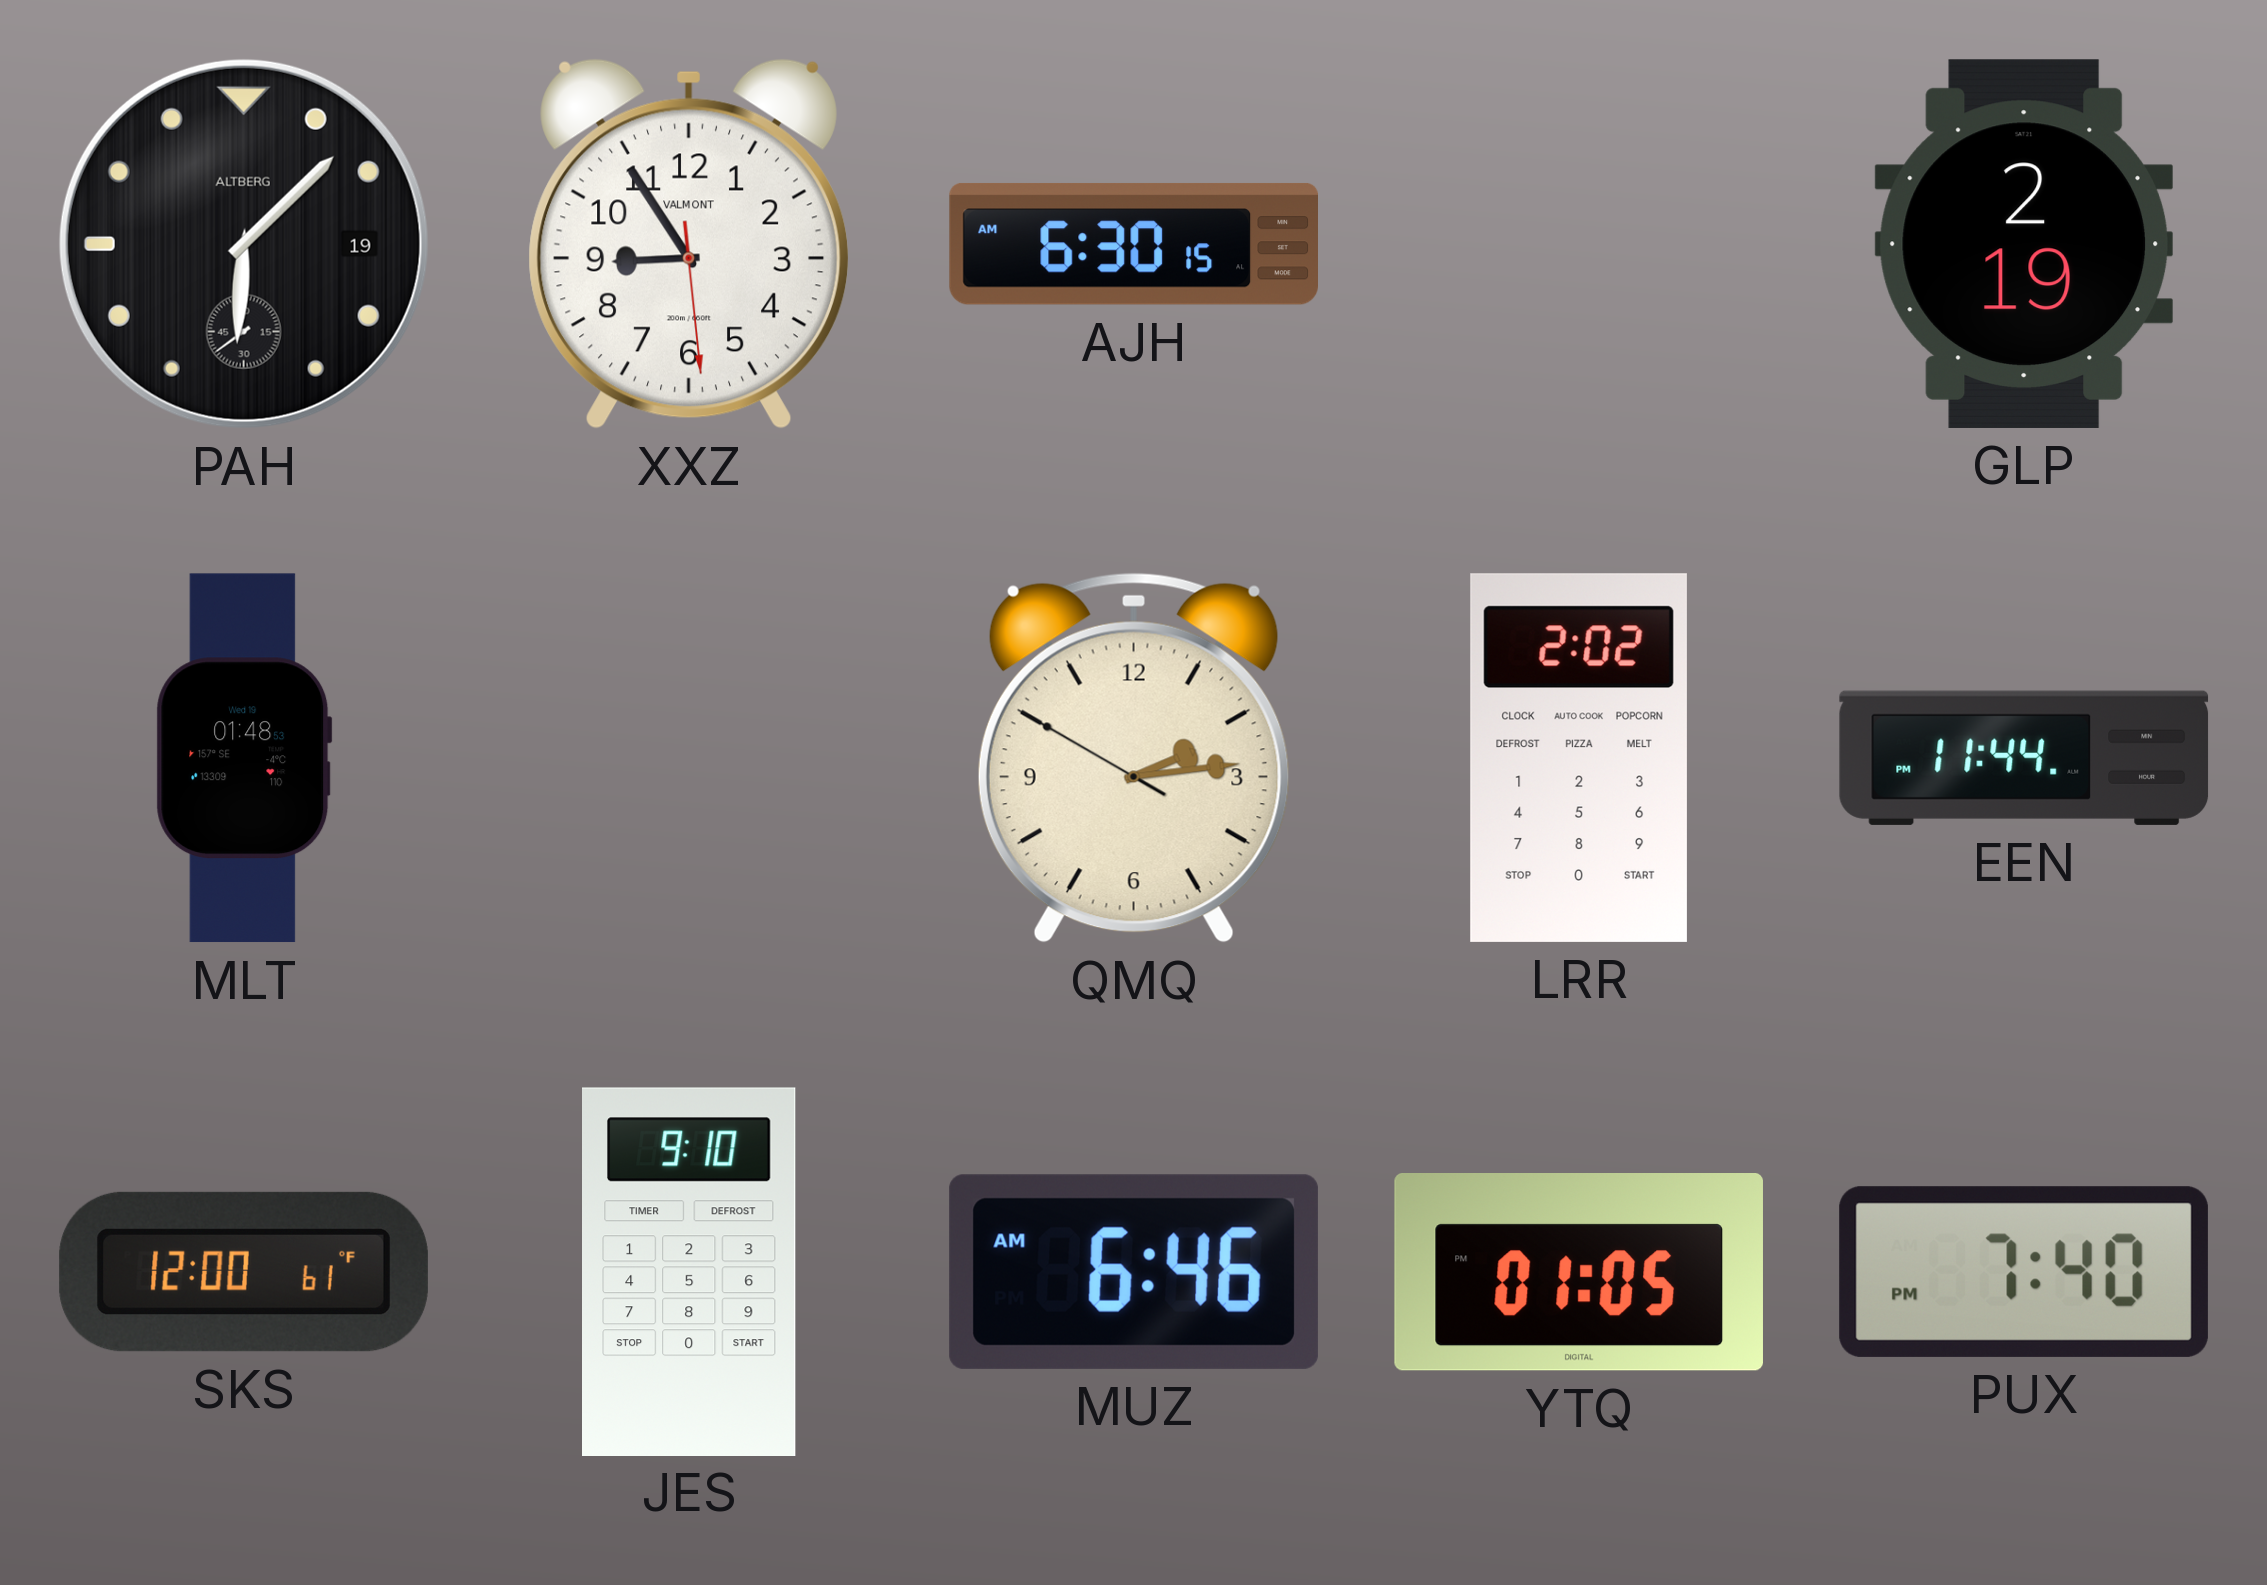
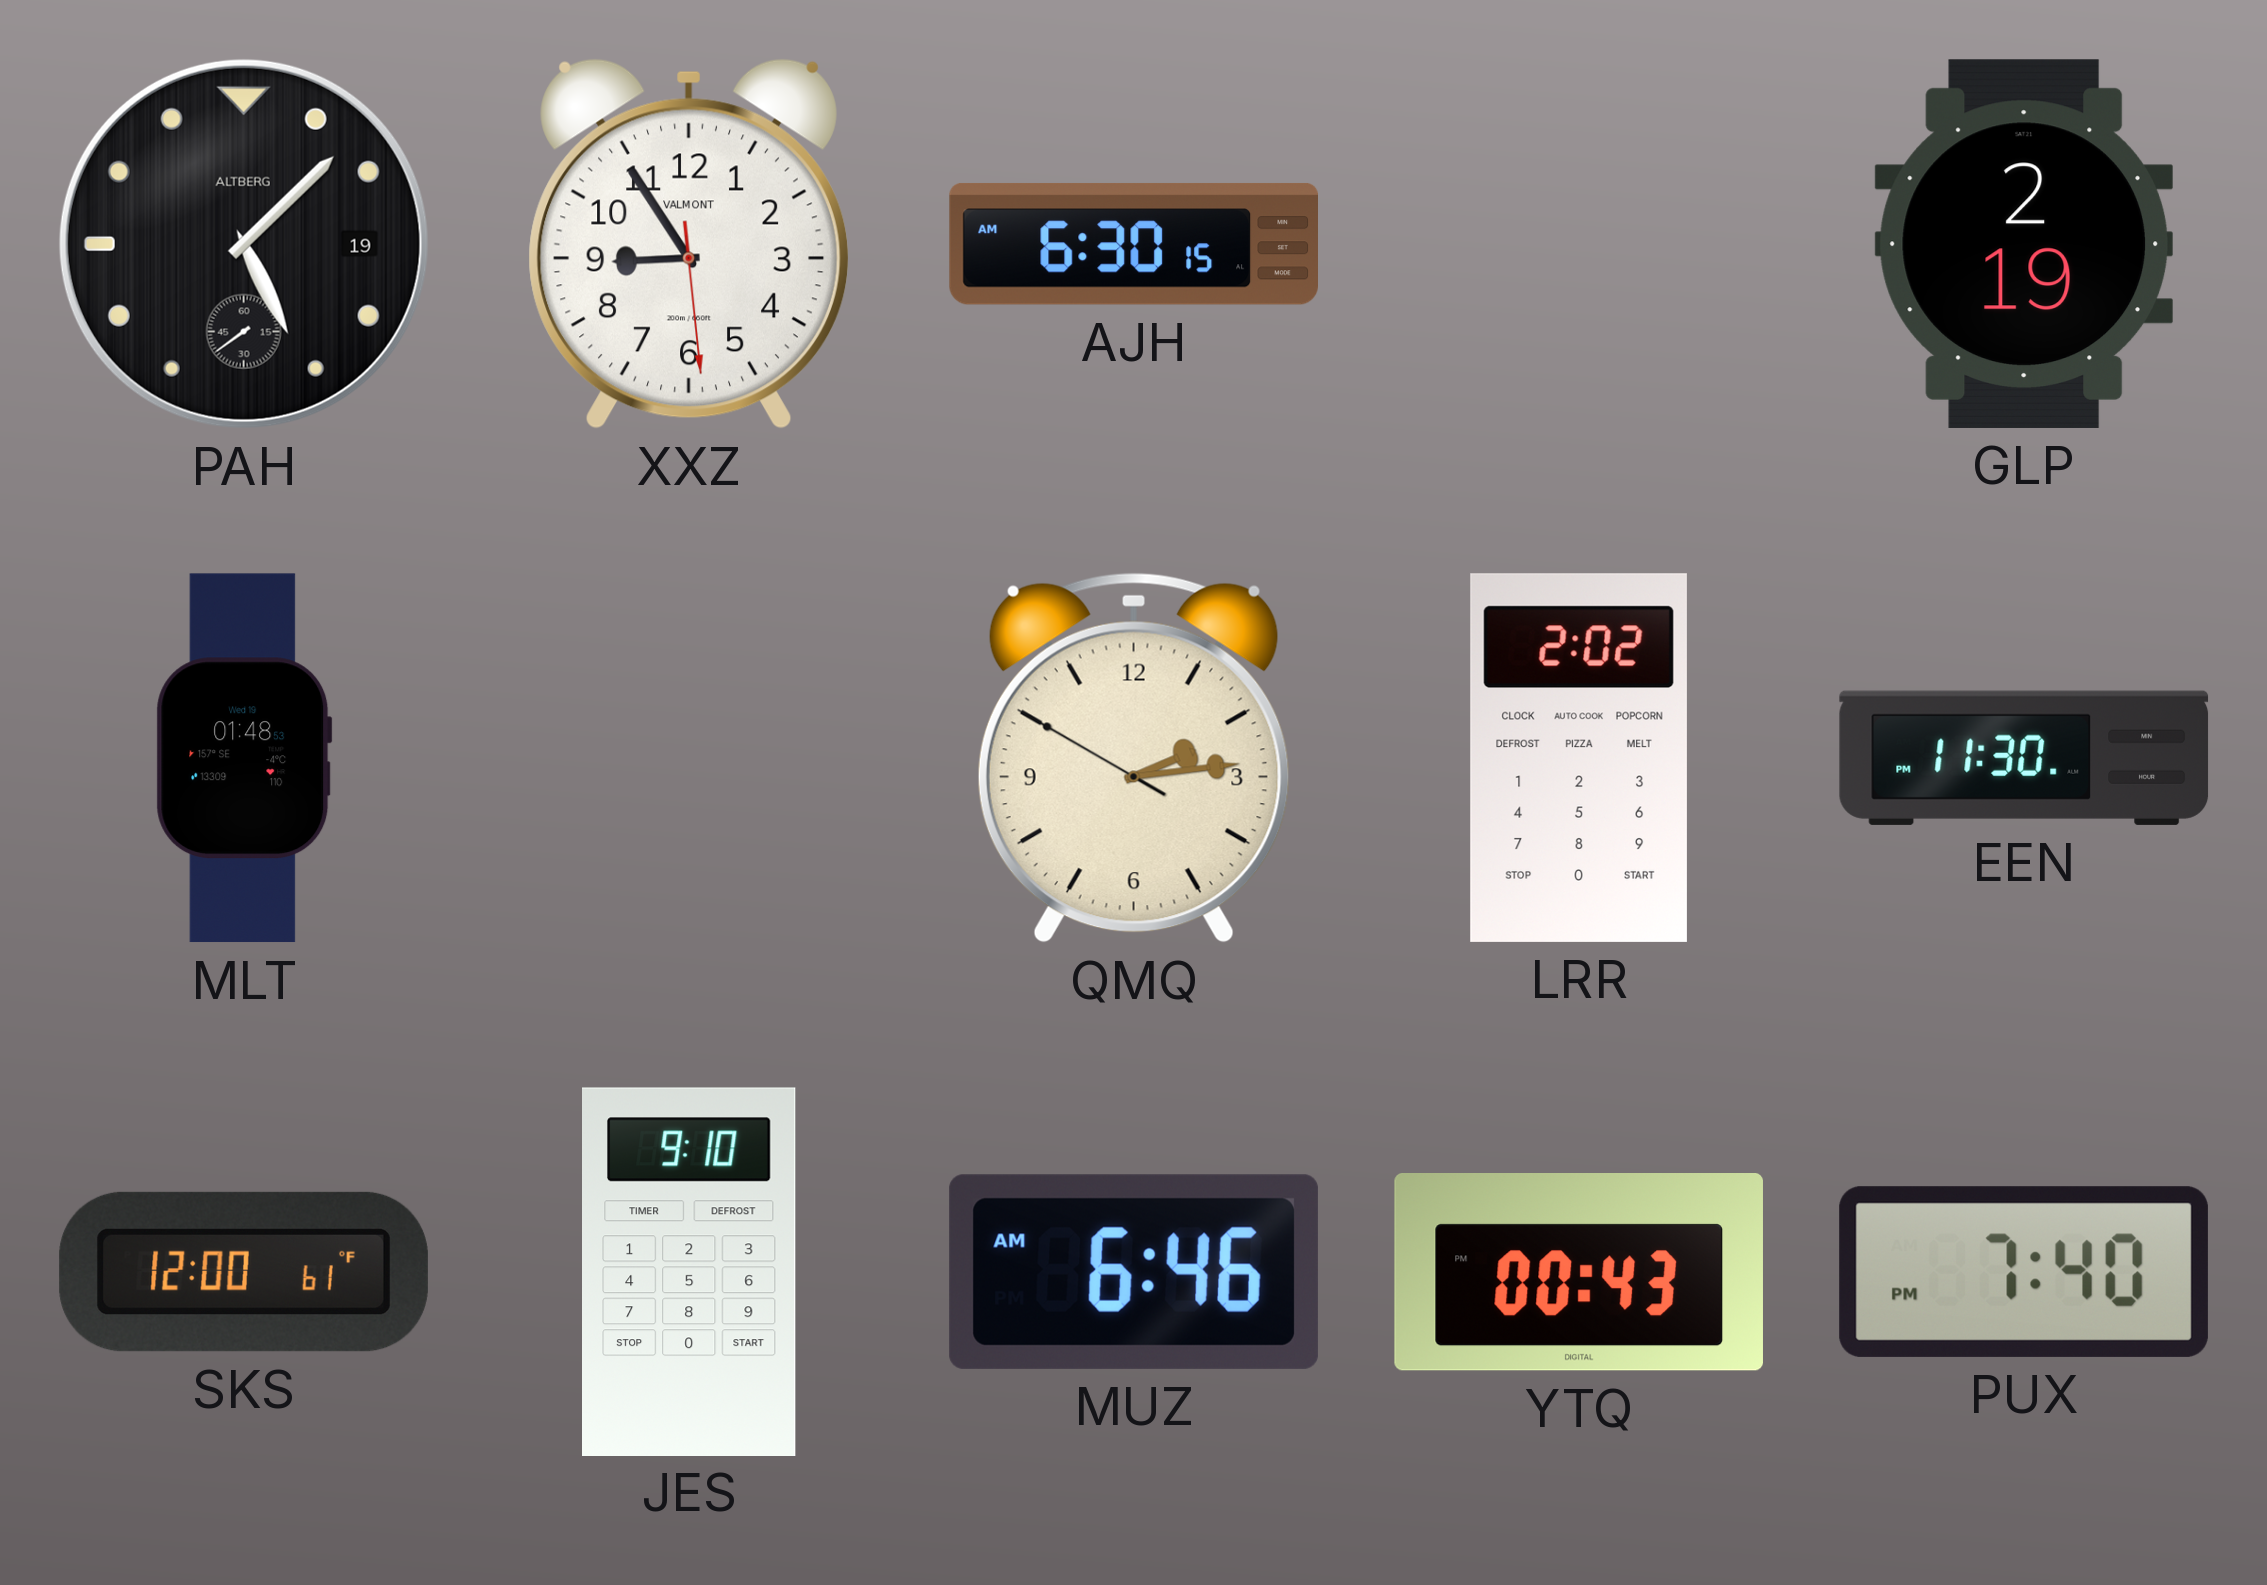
PAH: 6:07 -> 5:07 (244, 244)
EEN: 11:44 -> 11:30 (2024, 758)
YTQ: 01:05 -> 00:43 (1579, 1272)
